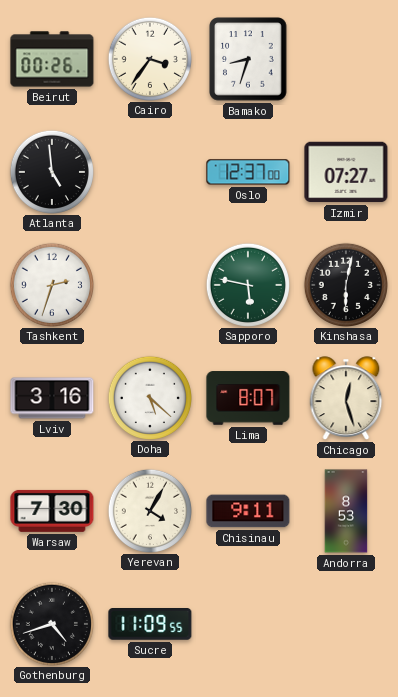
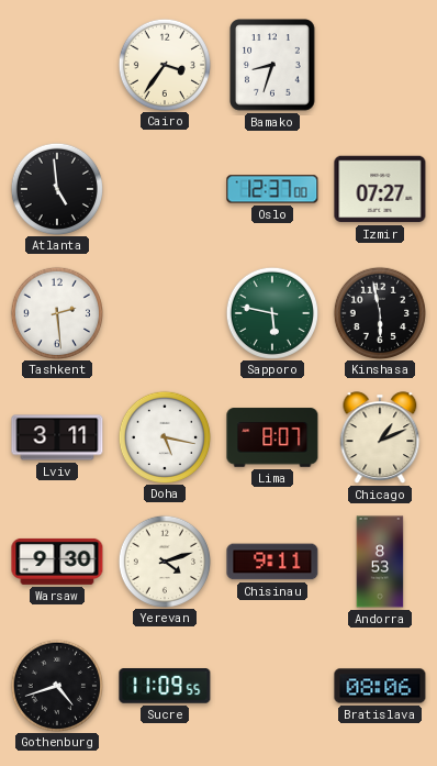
Beirut: 00:26 -> none (52, 59)
Tashkent: 2:33 -> 2:29 (56, 312)
Kinshasa: 6:02 -> 5:58 (379, 312)
Lviv: 3:16 -> 3:11 (57, 437)
Doha: 5:22 -> 5:17 (164, 436)
Chicago: 12:27 -> 1:11 (380, 437)
Warsaw: 7:30 -> 9:30 (57, 562)
Yerevan: 4:05 -> 4:12 (164, 560)
Bratislava: none -> 08:06 (380, 686)
